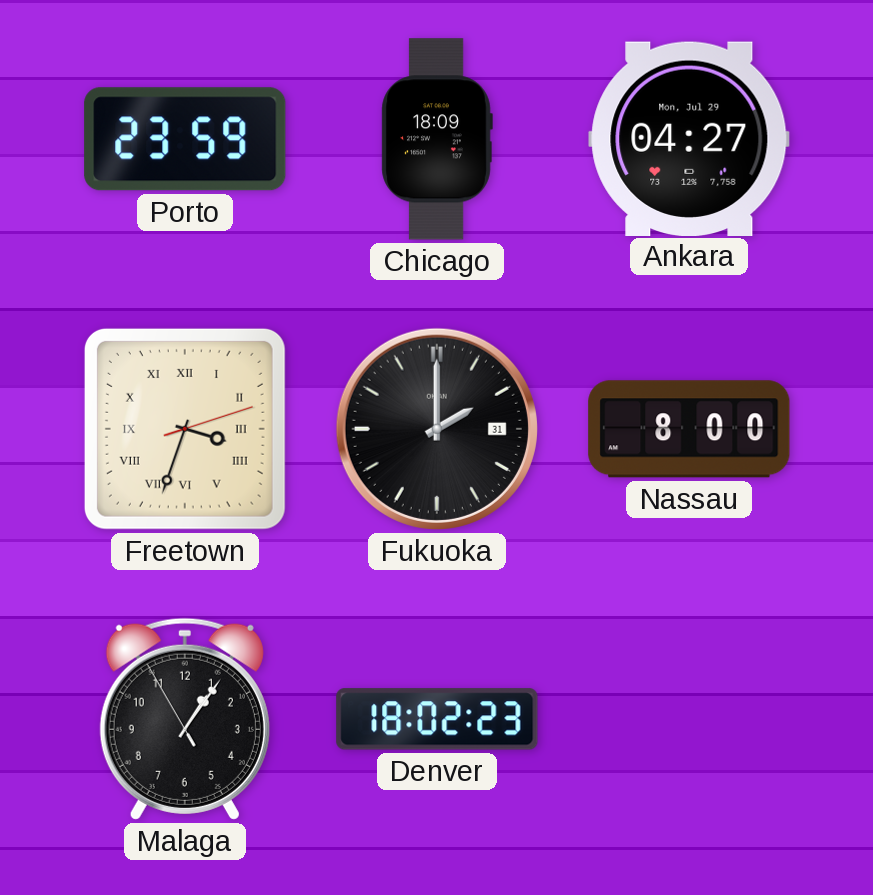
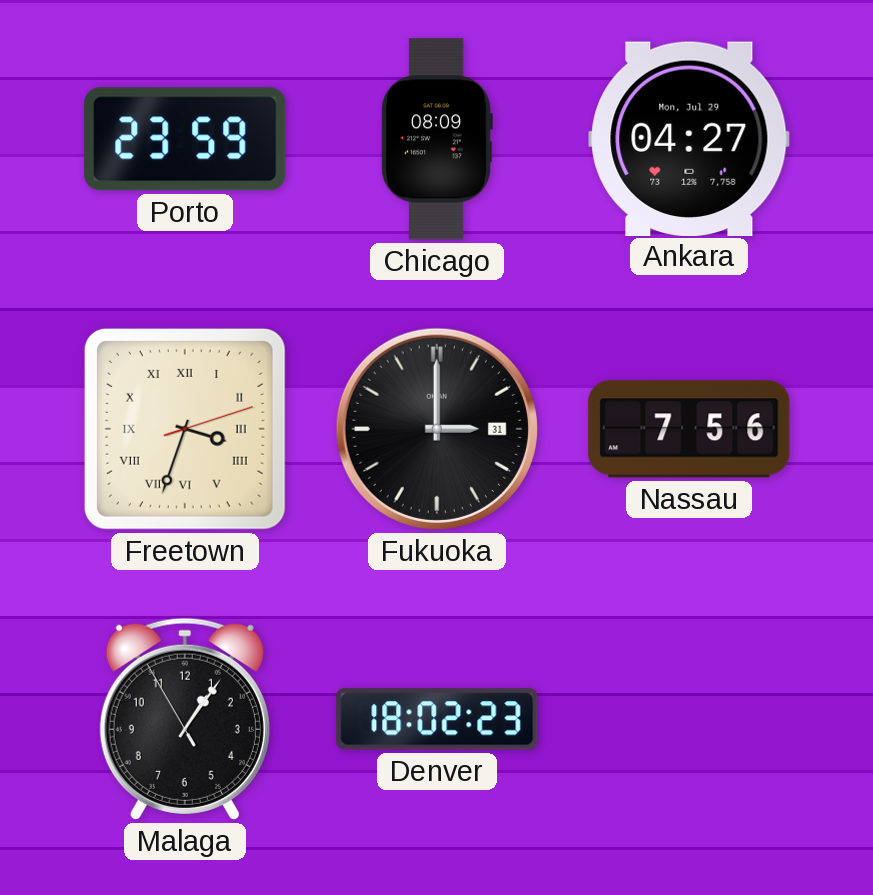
Chicago: 18:09 -> 08:09 (437, 139)
Fukuoka: 2:00 -> 3:00 (437, 429)
Nassau: 8:00 -> 7:56 (689, 429)
